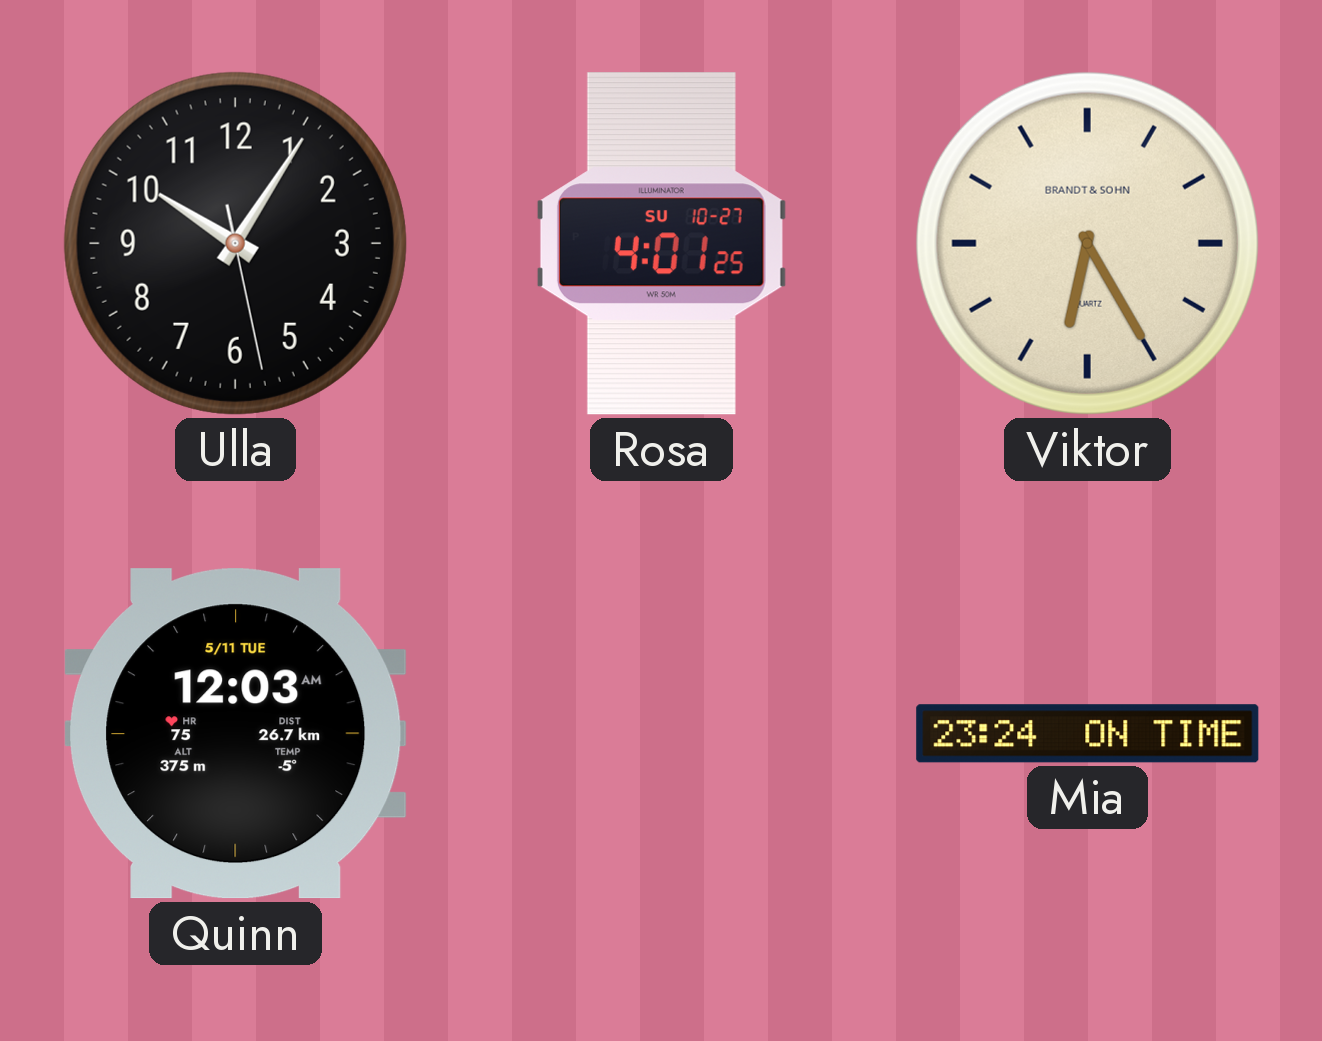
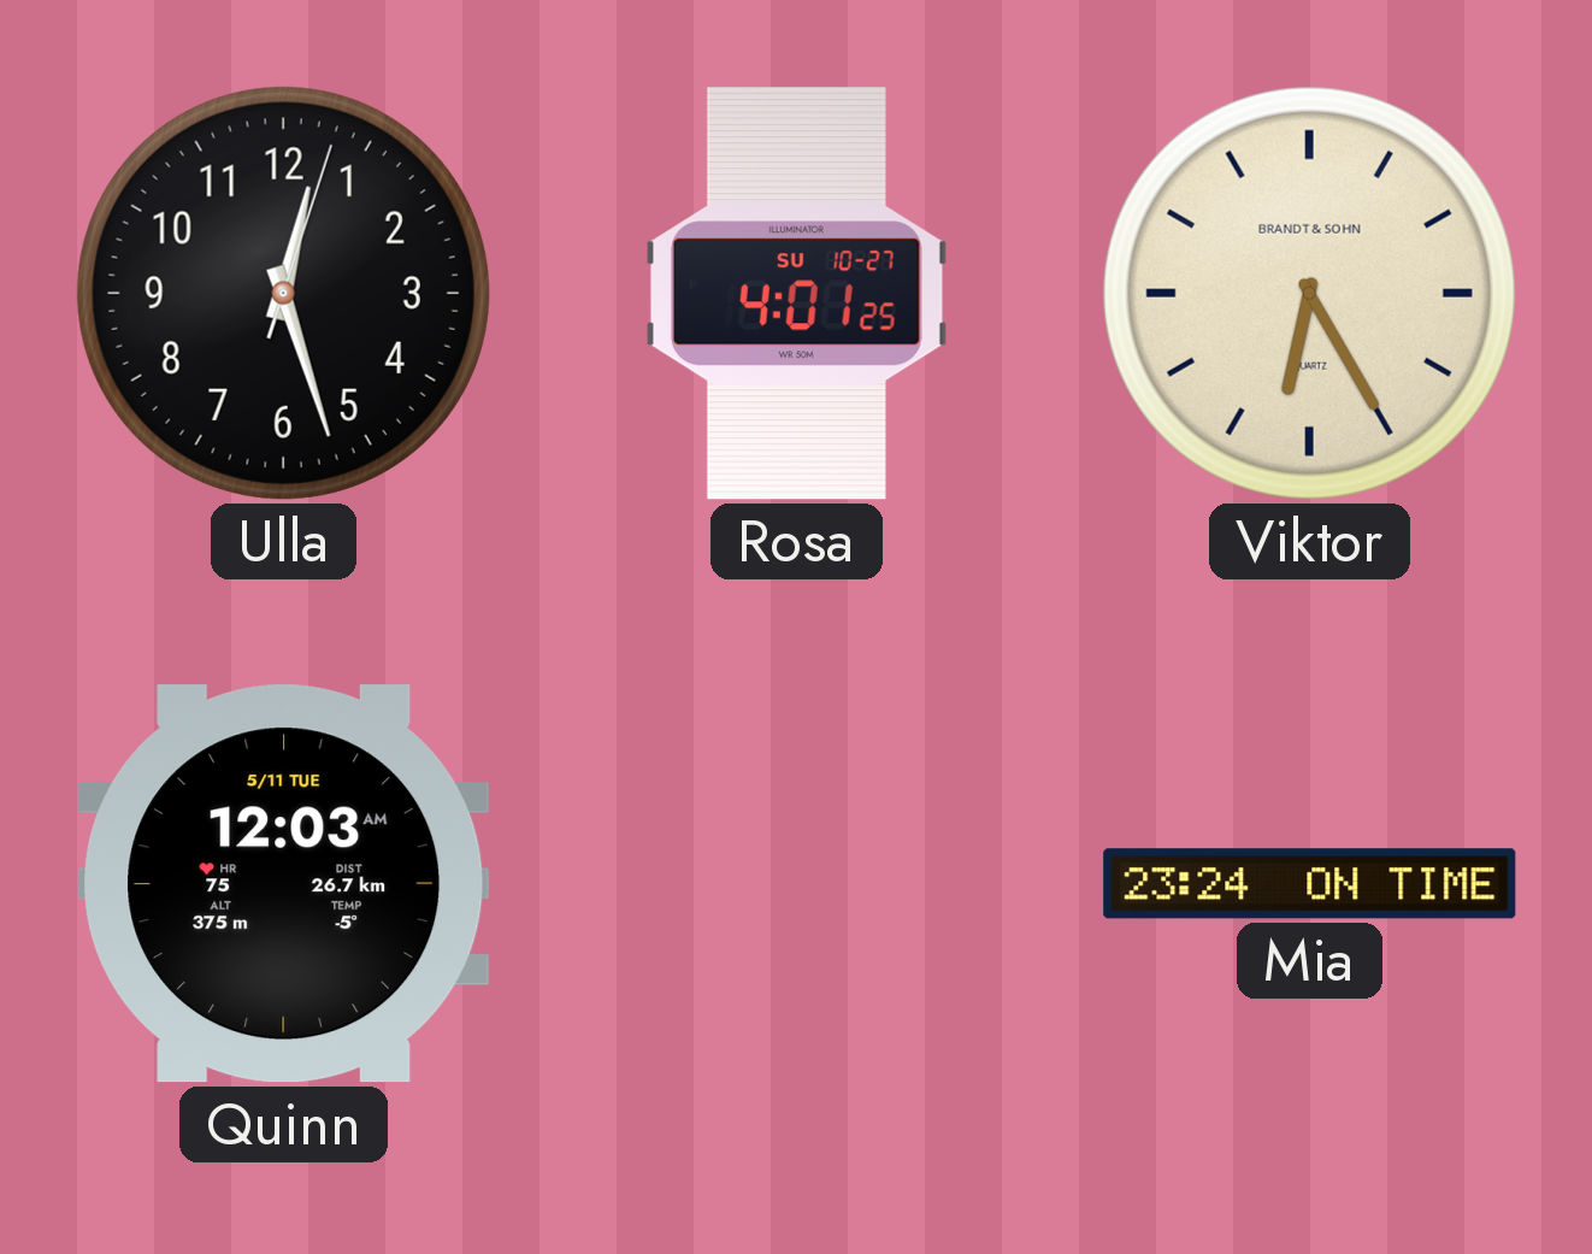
Ulla: 10:05 -> 12:27 (283, 293)
